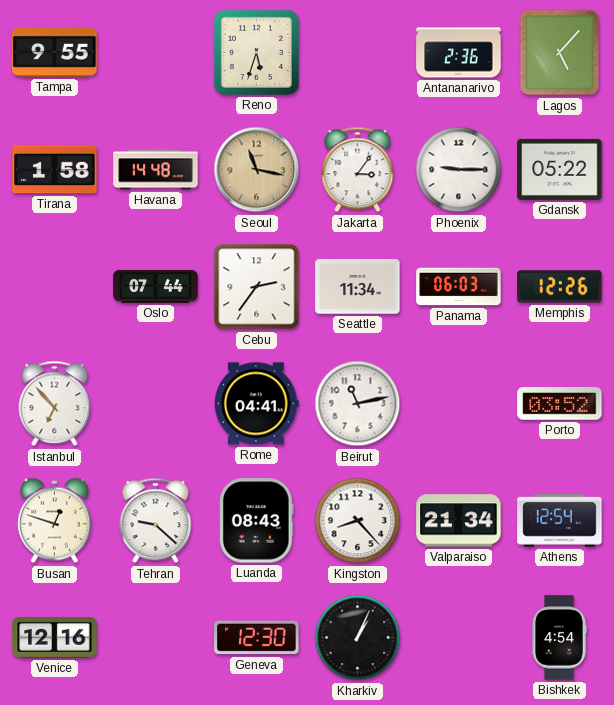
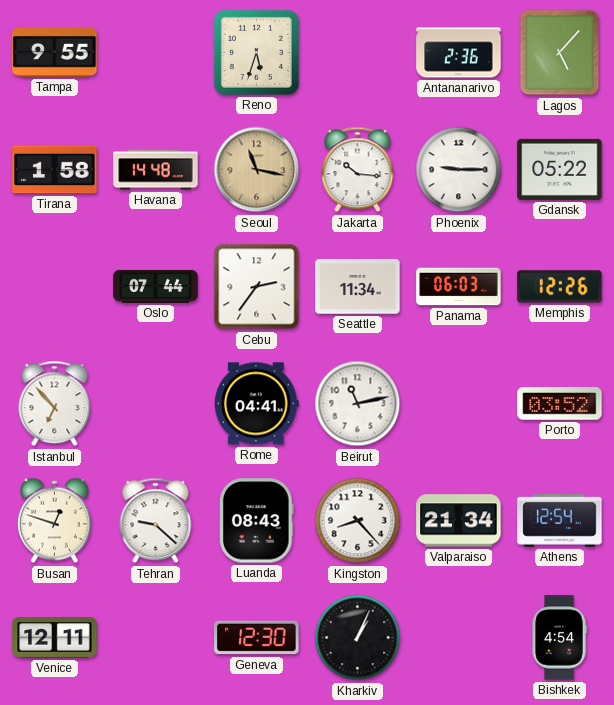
Jakarta: 3:06 -> 10:16 (358, 170)
Venice: 12:16 -> 12:11 (55, 637)
